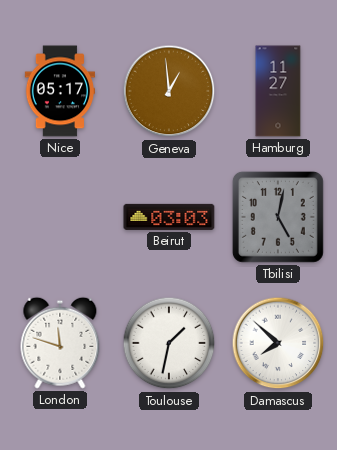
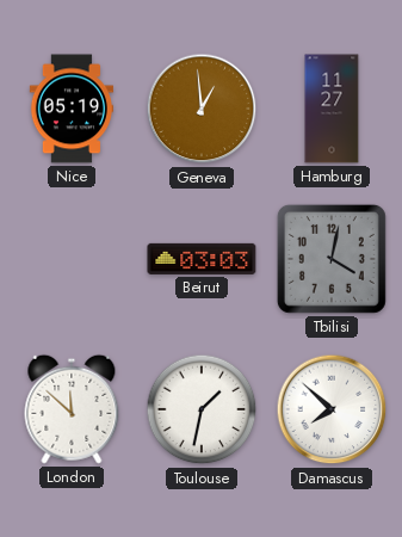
Nice: 05:17 -> 05:19 (70, 109)
Tbilisi: 5:02 -> 4:02 (332, 259)
London: 11:48 -> 11:52 (72, 409)
